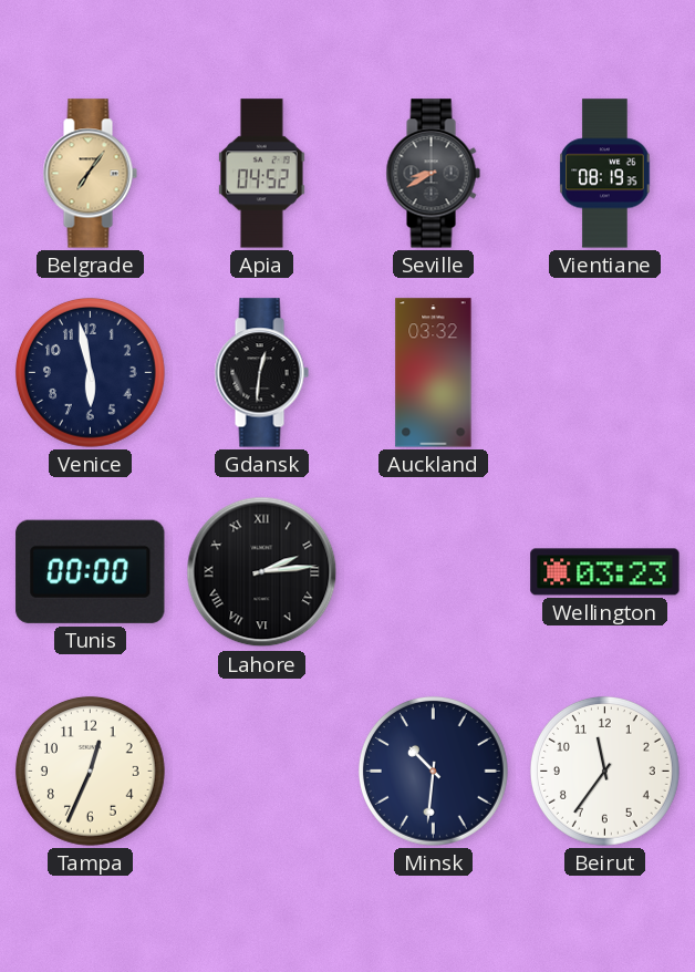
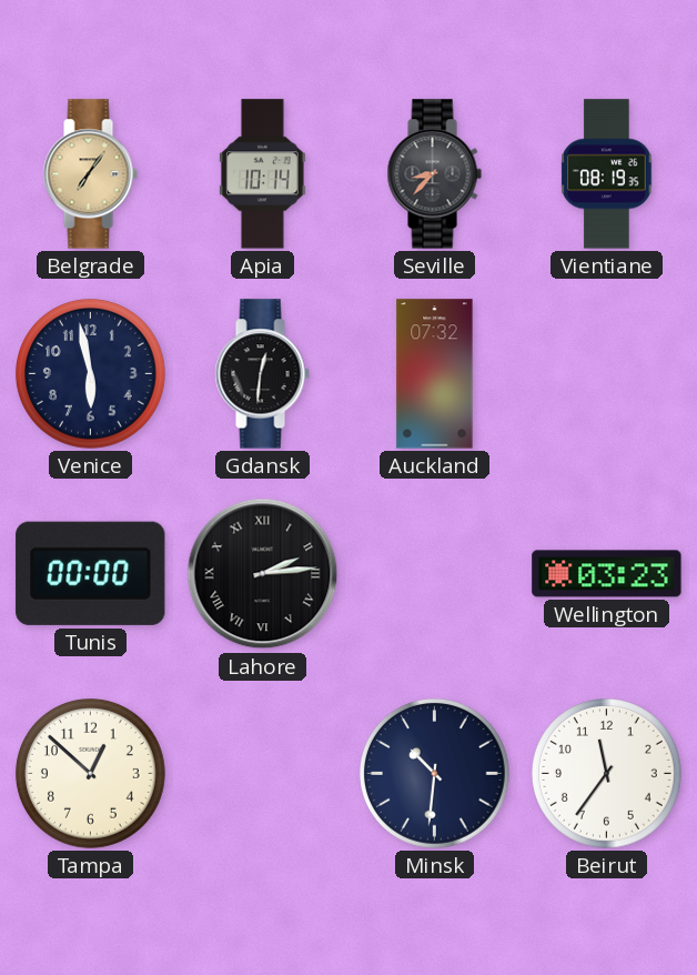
Apia: 04:52 -> 10:14 (263, 174)
Seville: 8:40 -> 8:37 (434, 174)
Auckland: 03:32 -> 07:32 (435, 374)
Tampa: 12:34 -> 12:52 (91, 774)
